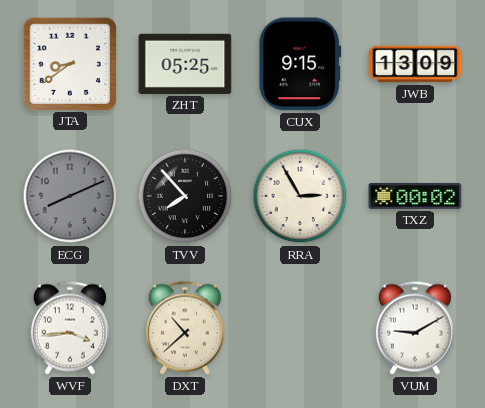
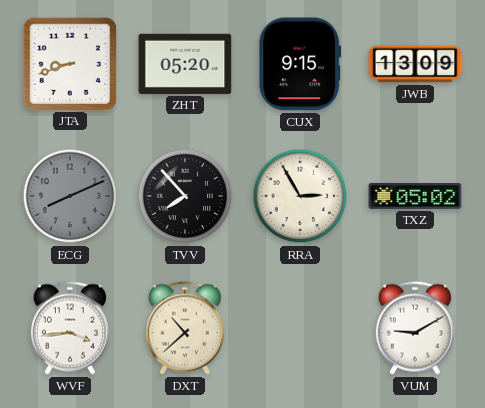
JTA: 8:39 -> 8:42 (69, 63)
ZHT: 05:25 -> 05:20 (185, 64)
TXZ: 00:02 -> 05:02 (415, 196)
